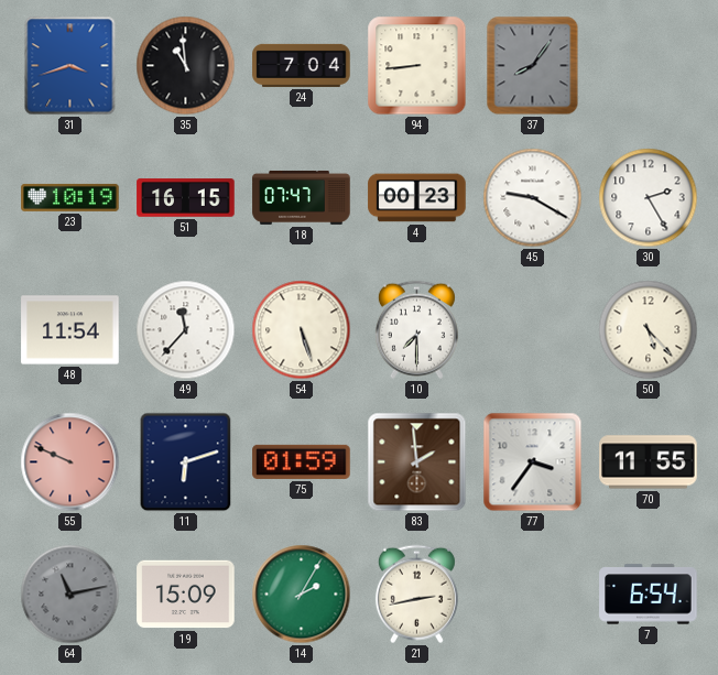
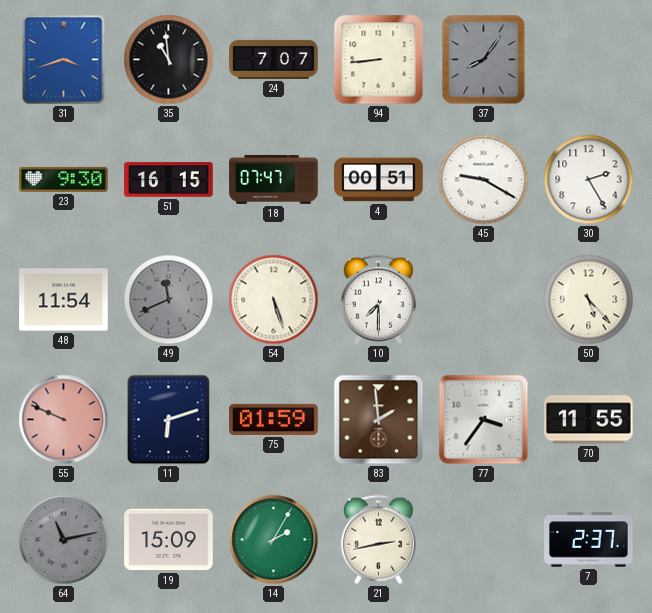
24: 7:04 -> 7:07 (274, 59)
23: 10:19 -> 9:30 (64, 179)
4: 00:23 -> 00:51 (379, 180)
49: 11:37 -> 11:41 (169, 300)
49 dial: white -> grey (169, 300)
7: 6:54 -> 2:37 (589, 540)
